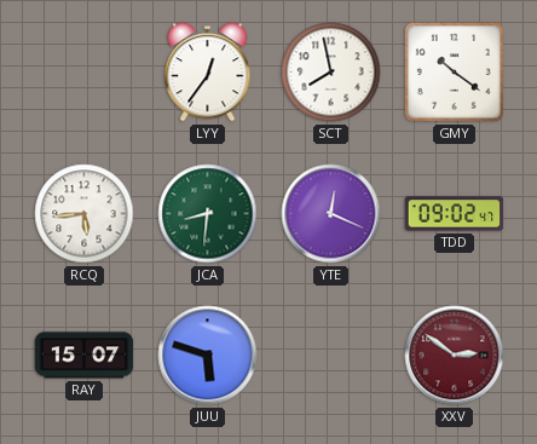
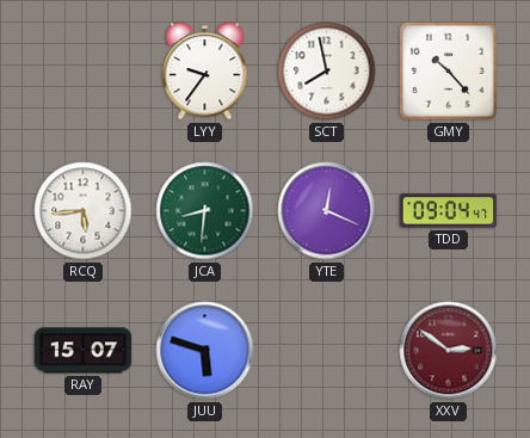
LYY: 12:36 -> 9:36 (205, 72)
GMY: 10:21 -> 10:23 (448, 70)
TDD: 09:02 -> 09:04 (449, 211)
